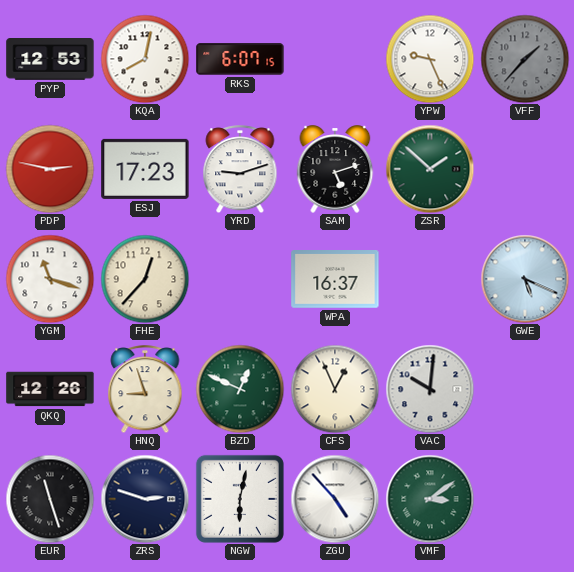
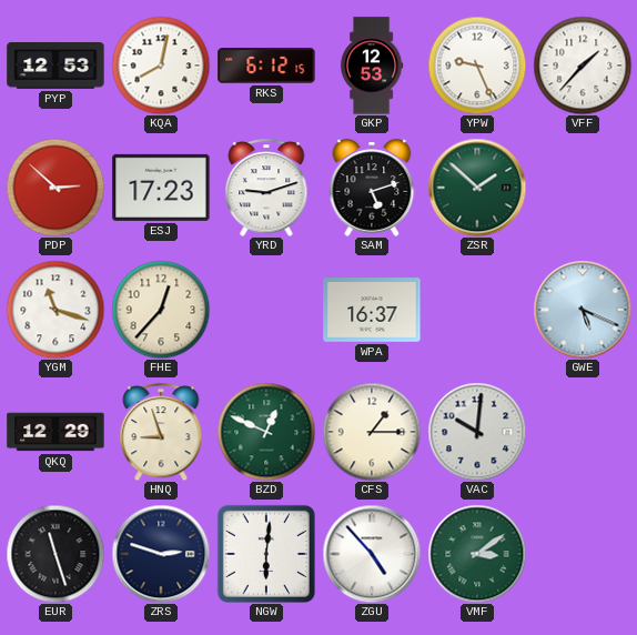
RKS: 6:07 -> 6:12 (266, 65)
GKP: none -> 12:53 (372, 65)
VFF dial: grey -> white (583, 65)
PDP: 2:47 -> 2:52 (55, 188)
QKQ: 12:26 -> 12:29 (55, 432)
CFS: 12:56 -> 1:15 (372, 432)
NGW: 6:02 -> 6:01 (266, 554)
